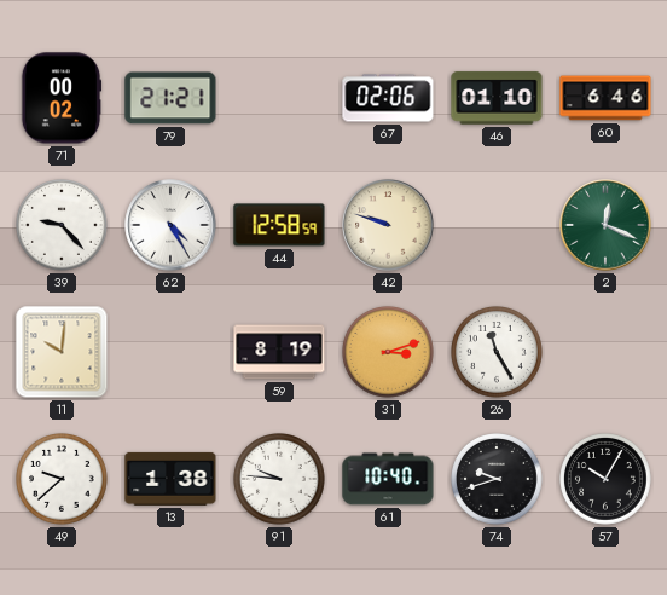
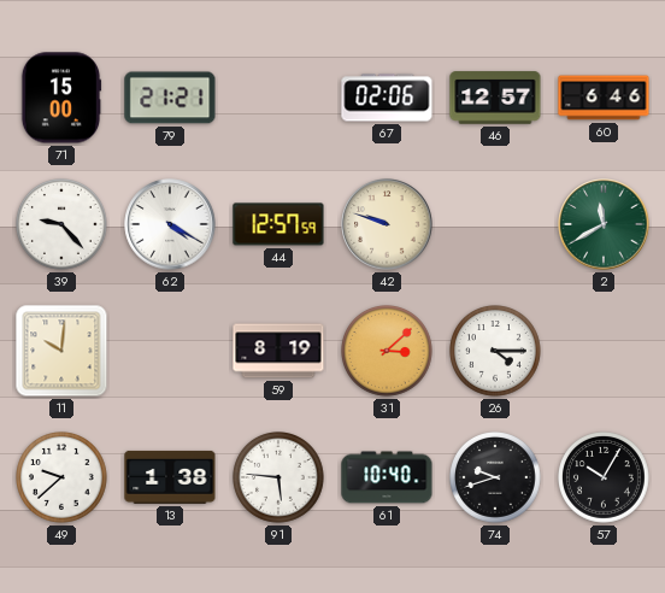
71: 00:02 -> 15:00 (61, 98)
46: 01:10 -> 12:57 (495, 98)
62: 4:25 -> 4:20 (170, 224)
44: 12:58 -> 12:57 (278, 224)
2: 12:19 -> 11:40 (604, 224)
31: 3:12 -> 3:08 (388, 352)
26: 11:25 -> 4:15 (496, 352)
91: 9:46 -> 5:46 (279, 478)
